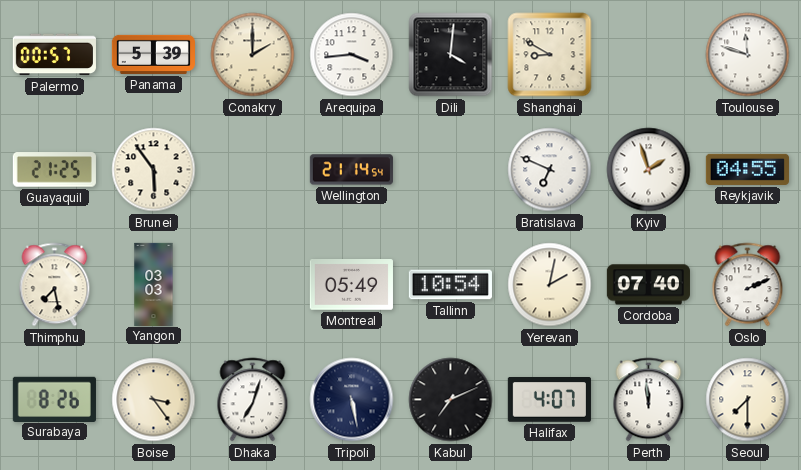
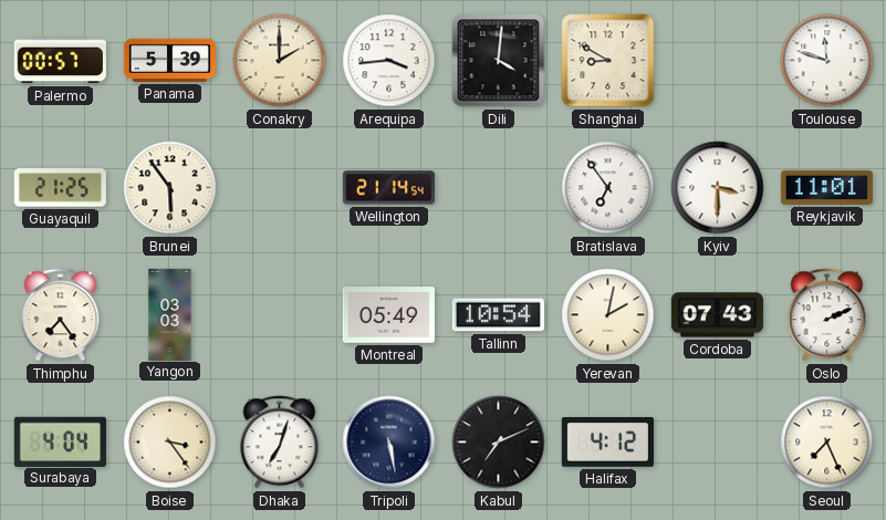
Bratislava: 6:49 -> 6:54 (608, 188)
Kyiv: 1:57 -> 3:30 (718, 188)
Reykjavik: 04:55 -> 11:01 (826, 187)
Thimphu: 7:28 -> 7:24 (61, 315)
Cordoba: 07:40 -> 07:43 (717, 315)
Surabaya: 8:26 -> 4:04 (60, 441)
Halifax: 4:07 -> 4:12 (607, 443)
Perth: 11:59 -> none (649, 400)
Seoul: 7:30 -> 7:26 (827, 443)
